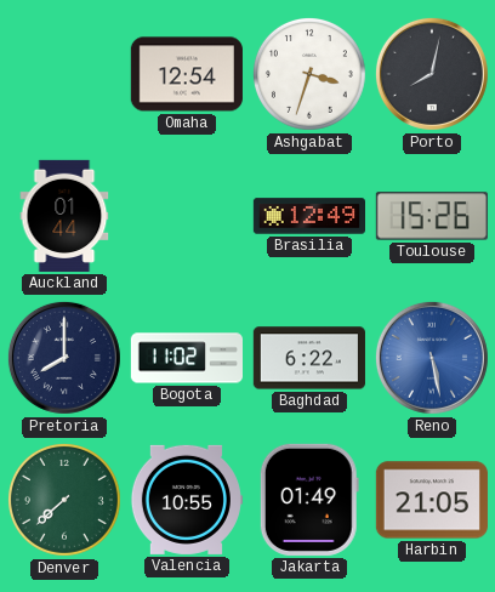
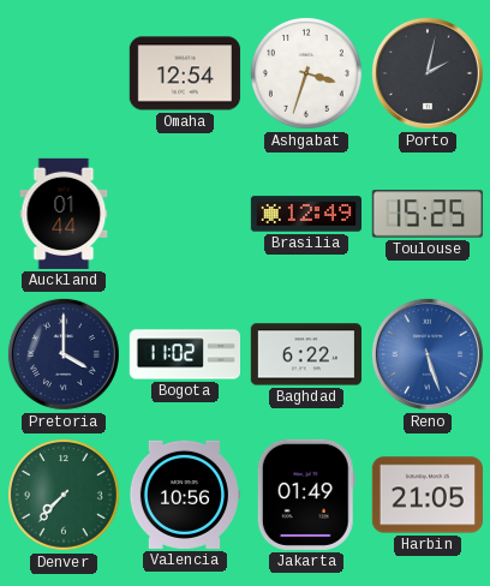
Porto: 8:02 -> 2:02 (428, 73)
Toulouse: 15:26 -> 15:25 (428, 214)
Pretoria: 8:00 -> 4:00 (64, 354)
Reno: 5:28 -> 5:27 (428, 354)
Denver: 7:38 -> 7:37 (64, 495)
Valencia: 10:55 -> 10:56 (184, 495)
